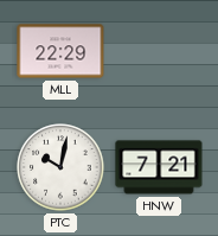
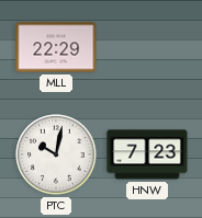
HNW: 7:21 -> 7:23 (147, 154)
